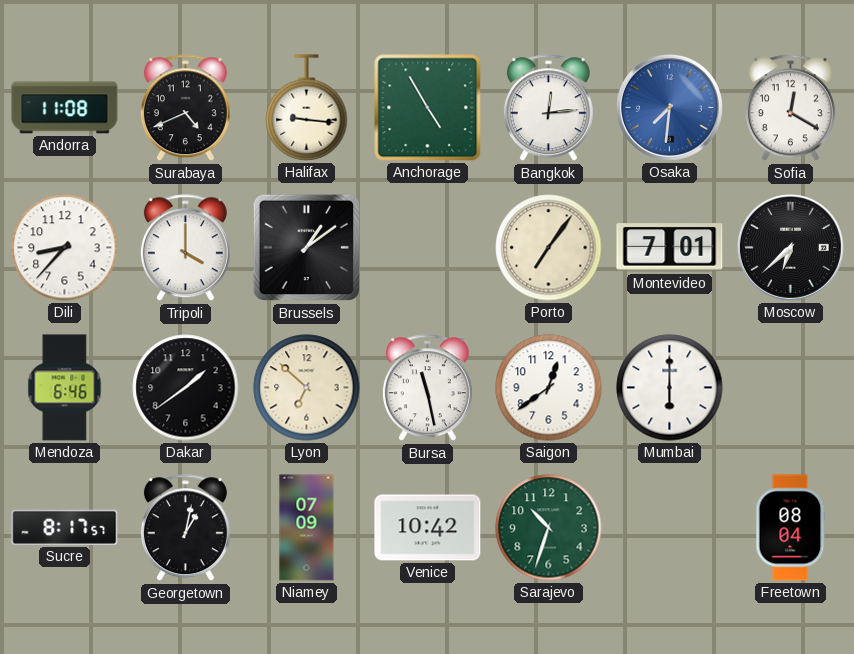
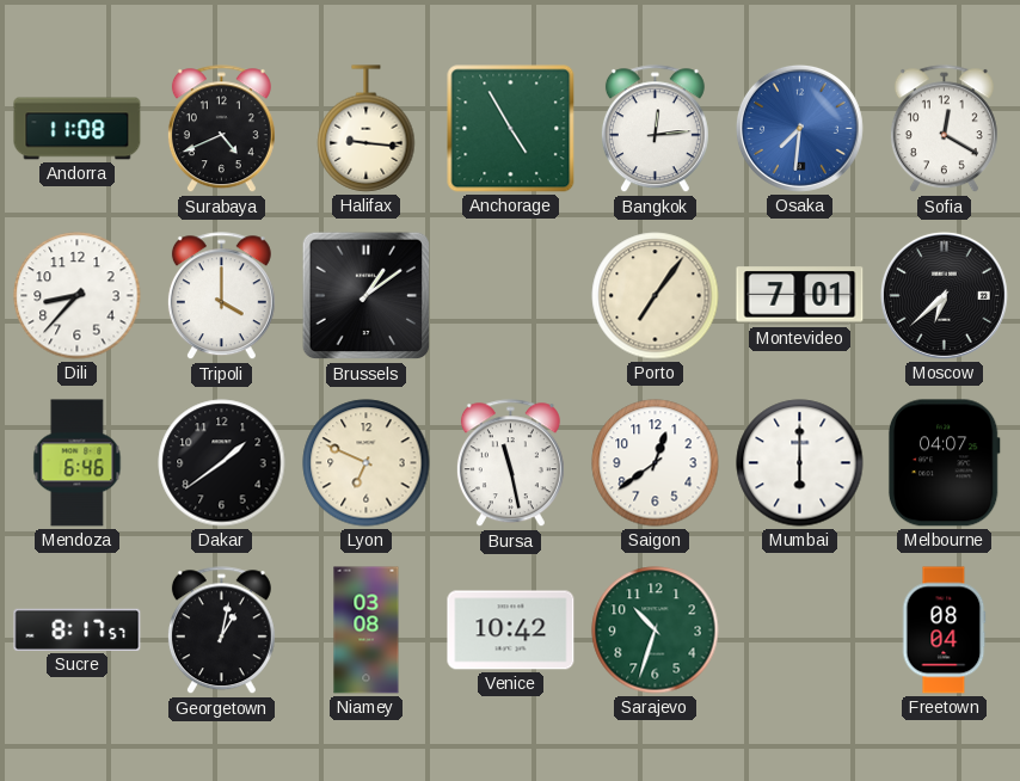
Lyon: 6:52 -> 6:49 (367, 463)
Melbourne: none -> 04:07 (944, 463)
Niamey: 07:09 -> 03:08 (367, 631)
